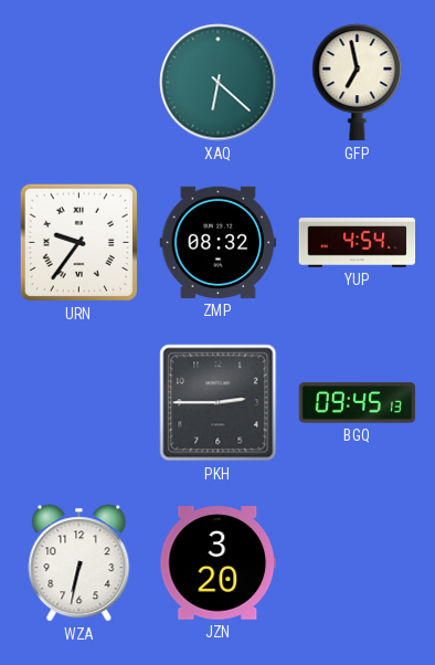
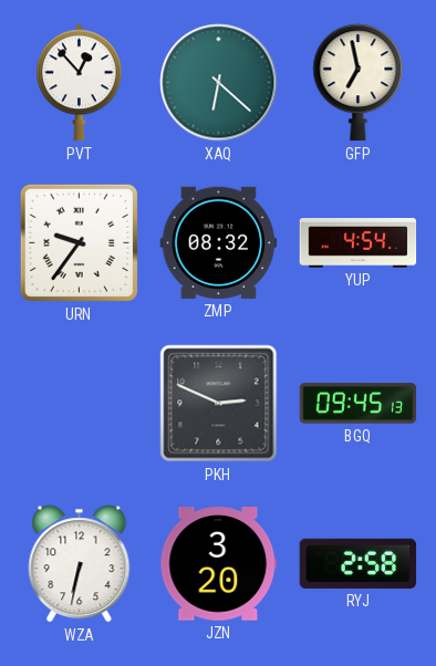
PVT: none -> 12:53 (80, 83)
PKH: 2:45 -> 2:49 (219, 404)
RYJ: none -> 2:58 (359, 563)
